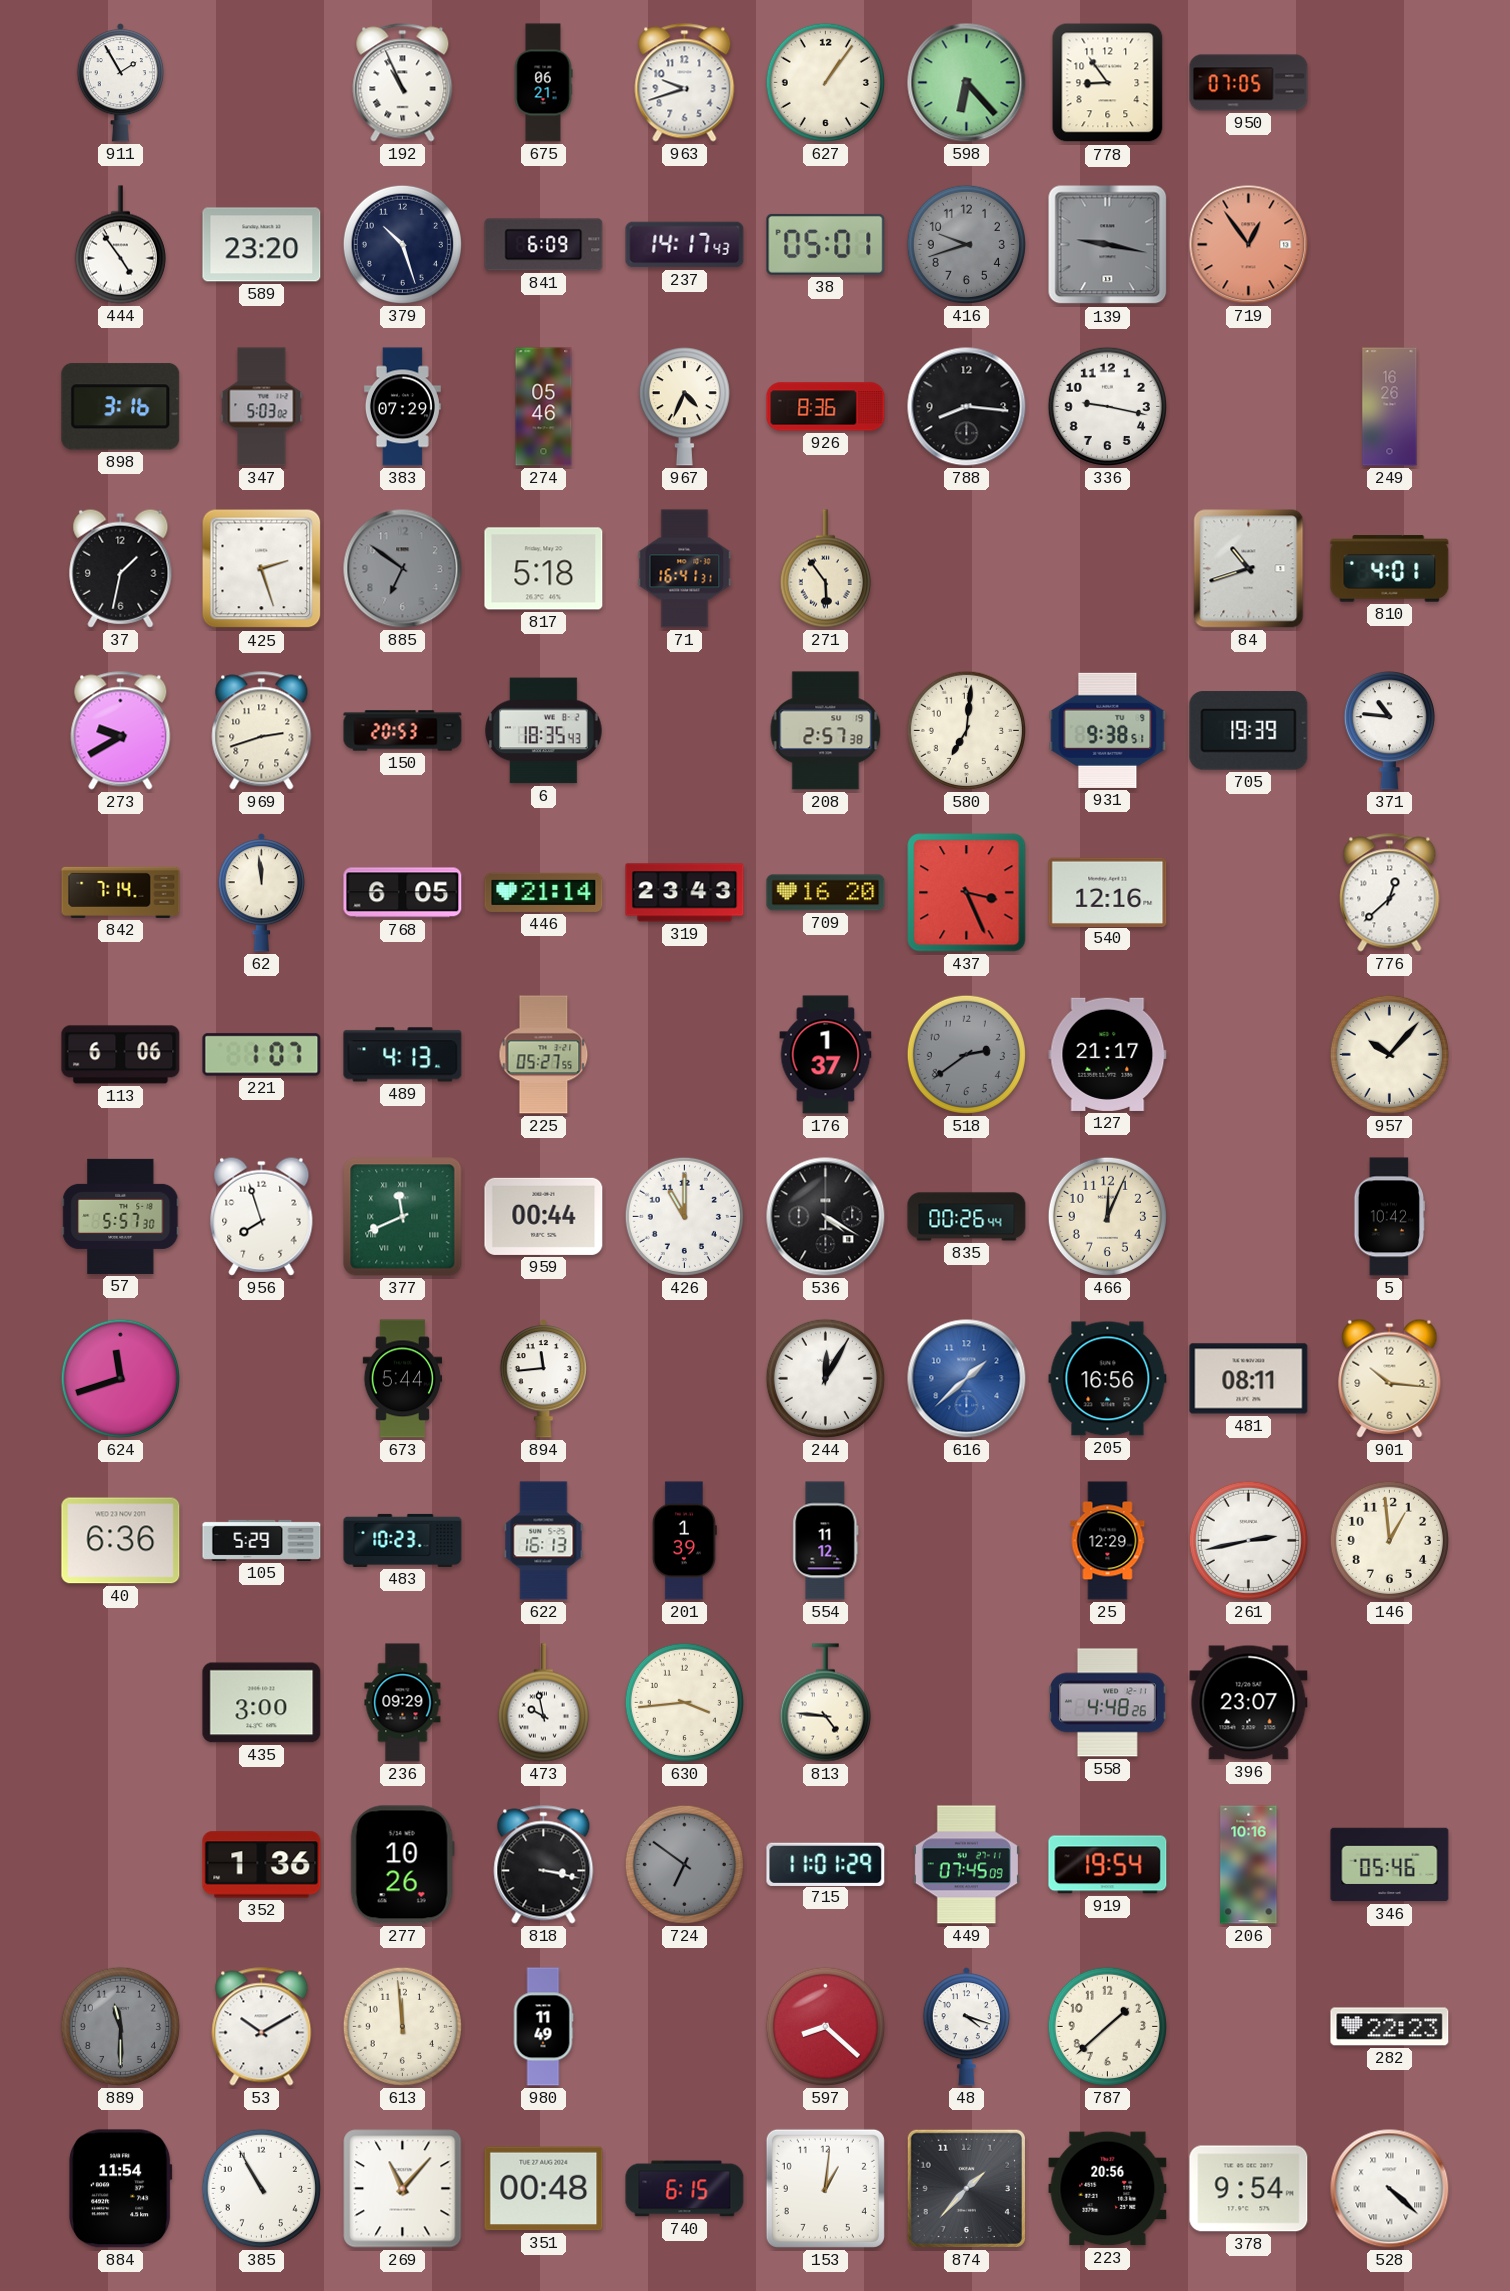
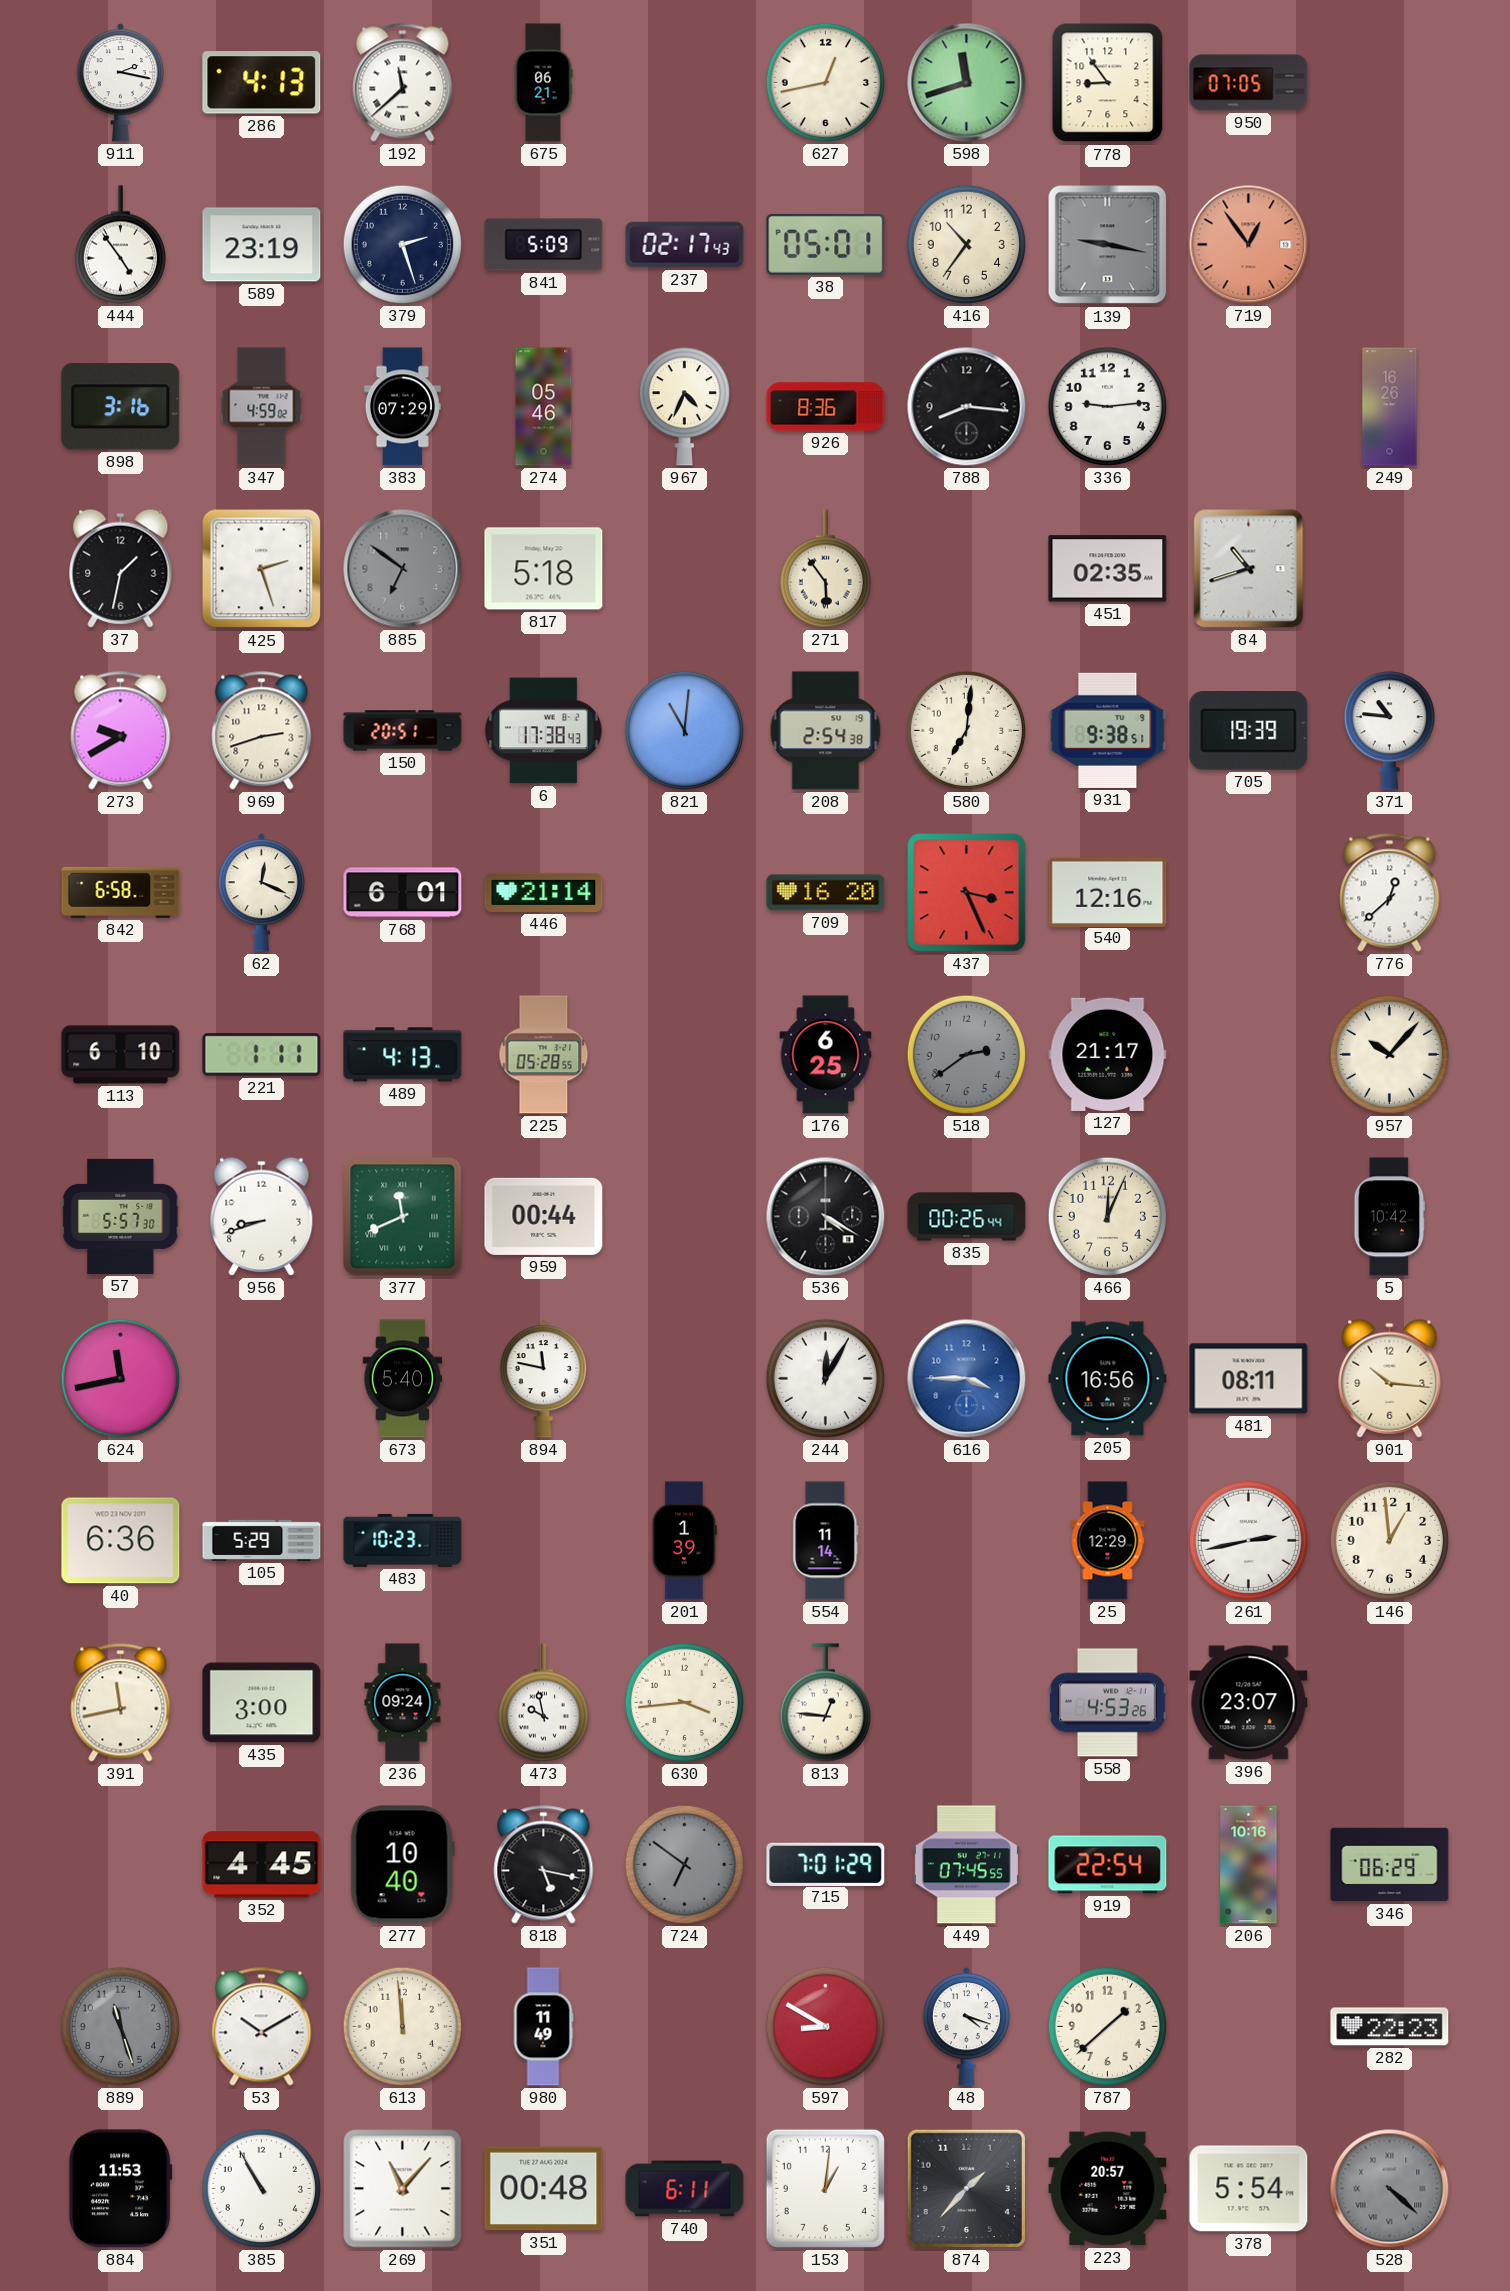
911: 1:55 -> 2:17 (120, 83)
286: none -> 4:13 (262, 83)
192: 10:56 -> 11:38 (403, 83)
963: 9:42 -> none (685, 83)
627: 1:06 -> 12:43 (825, 82)
598: 6:23 -> 11:42 (967, 83)
589: 23:20 -> 23:19 (262, 245)
379: 10:27 -> 2:27 (402, 244)
841: 6:09 -> 5:09 (544, 245)
237: 14:17 -> 02:17 (685, 245)
416: 9:42 -> 10:36 (966, 244)
416 dial: grey -> cream (966, 244)
347: 5:03 -> 4:59 (262, 407)
336: 9:17 -> 9:14 (1107, 406)
71: 16:41 -> none (685, 569)
451: none -> 02:35 (1108, 569)
810: 4:01 -> none (1390, 569)
150: 20:53 -> 20:51 (403, 731)
6: 18:35 -> 17:38 (544, 731)
821: none -> 11:01 (684, 730)
208: 2:57 -> 2:54 (826, 731)
842: 7:14 -> 6:58 (121, 892)
62: 11:59 -> 12:19 (261, 893)
768: 6:05 -> 6:01 (403, 893)
319: 23:43 -> none (685, 893)
113: 6:06 -> 6:10 (121, 1055)
221: 1:07 -> 1:11 (262, 1055)
225: 05:27 -> 05:28 (544, 1055)
176: 1:37 -> 6:25 (826, 1055)
956: 7:57 -> 8:42 (262, 1216)
426: 11:00 -> none (684, 1216)
624: 11:42 -> 11:43 (120, 1378)
673: 5:44 -> 5:40 (403, 1379)
894: 11:44 -> 11:47 (543, 1379)
616: 1:38 -> 3:45 (967, 1379)
622: 16:13 -> none (544, 1541)
554: 11:12 -> 11:14 (826, 1541)
391: none -> 11:43 (121, 1703)
236: 09:29 -> 09:24 (403, 1703)
813: 4:46 -> 12:46 (825, 1703)
558: 4:48 -> 4:53 (1107, 1703)
352: 1:36 -> 4:45 (262, 1865)
277: 10:26 -> 10:40 (402, 1865)
818: 3:17 -> 5:17 (544, 1865)
715: 11:01 -> 7:01 (826, 1864)
449: 07:45:09 -> 07:45:55 (966, 1865)
919: 19:54 -> 22:54 (1108, 1865)
346: 05:46 -> 06:29 (1390, 1865)
889: 11:30 -> 11:27 (120, 2026)
597: 8:22 -> 8:50 (825, 2026)
884: 11:54 -> 11:53 (121, 2189)
740: 6:15 -> 6:11 (685, 2189)
223: 20:56 -> 20:57 (1108, 2189)
378: 9:54 -> 5:54 (1249, 2189)
528 dial: white -> grey (1390, 2189)
